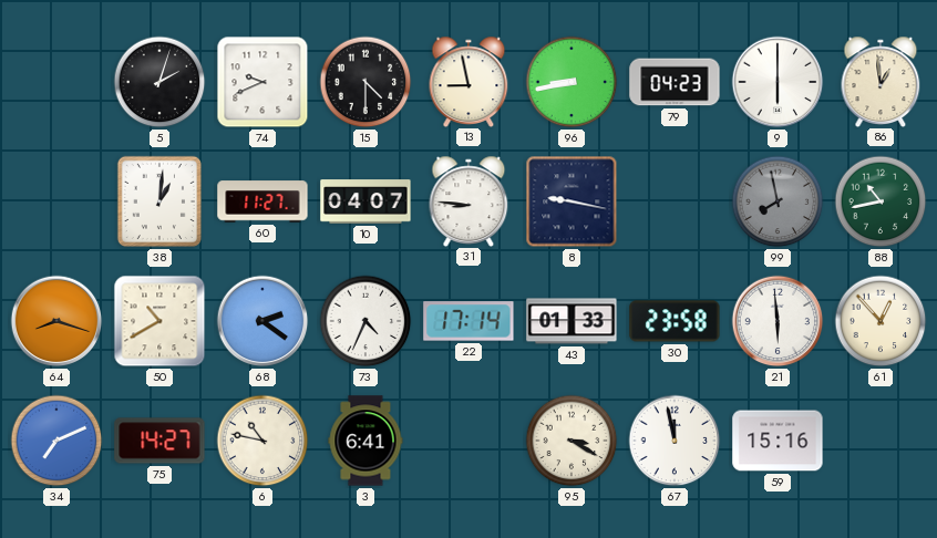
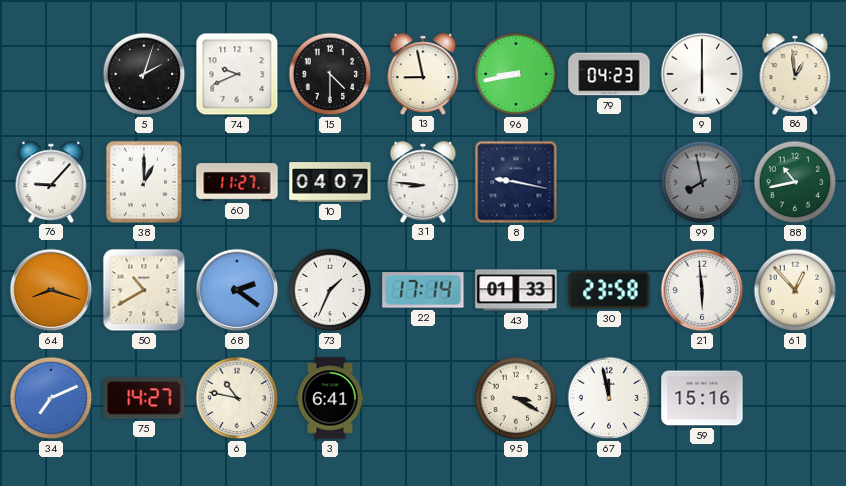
76: none -> 9:07 (51, 181)
38: 1:01 -> 1:00 (144, 182)
73: 4:34 -> 1:34 (330, 290)
